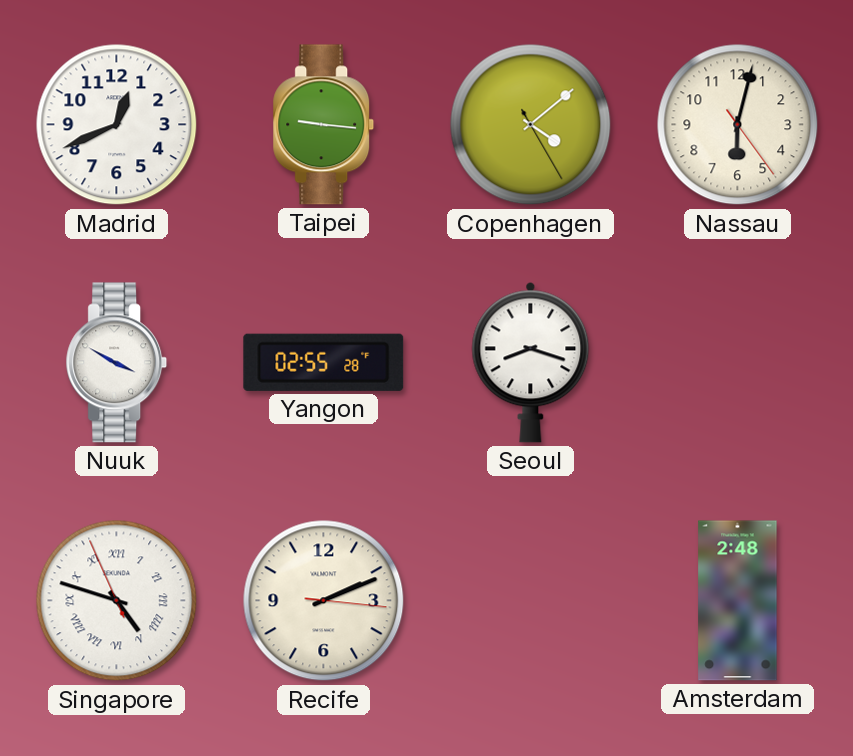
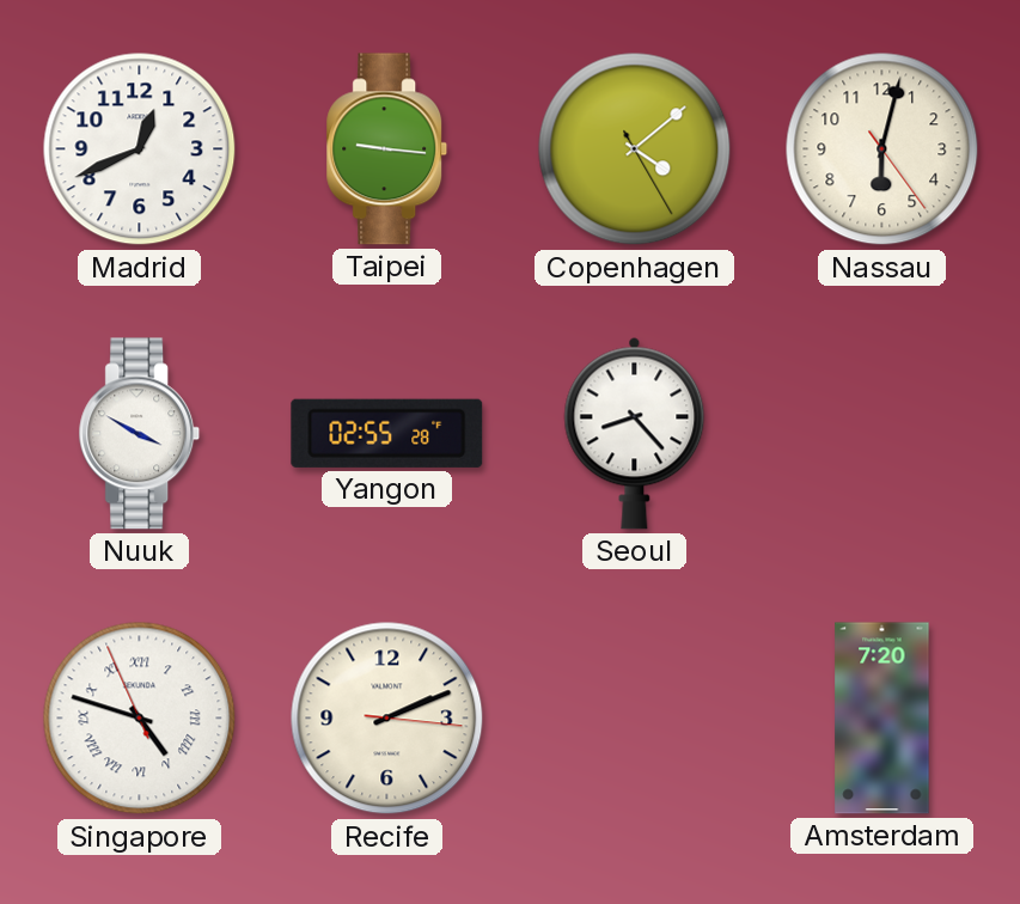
Seoul: 8:18 -> 8:23 (635, 433)
Amsterdam: 2:48 -> 7:20 (882, 719)
